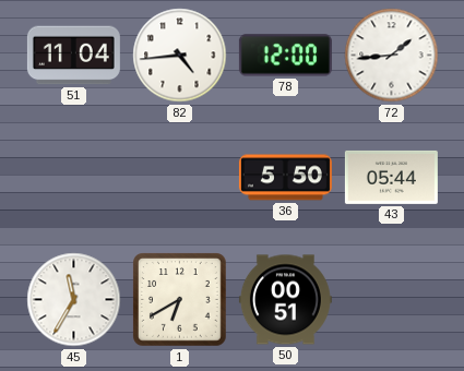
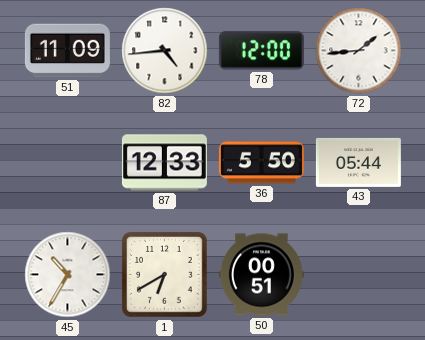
51: 11:04 -> 11:09 (67, 51)
87: none -> 12:33 (164, 163)
45: 11:35 -> 10:35 (68, 275)
